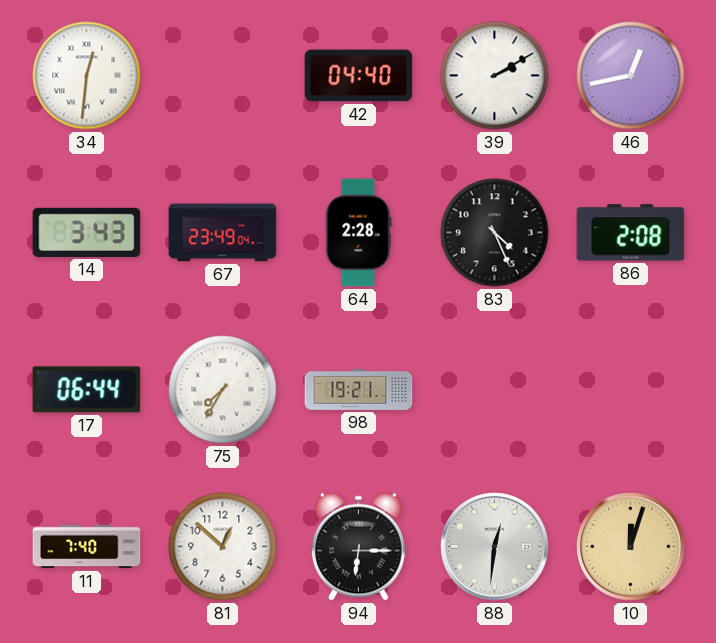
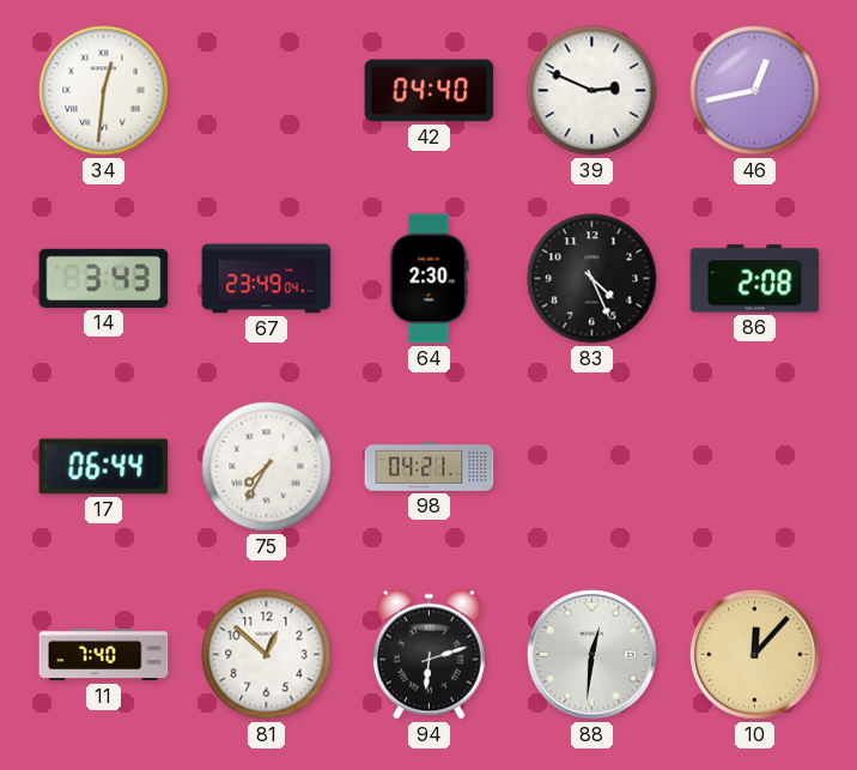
39: 2:10 -> 2:49 (592, 91)
64: 2:28 -> 2:30 (430, 279)
98: 19:21 -> 04:21 (430, 466)
94: 6:15 -> 6:12 (428, 654)
10: 12:03 -> 12:07 (755, 655)
